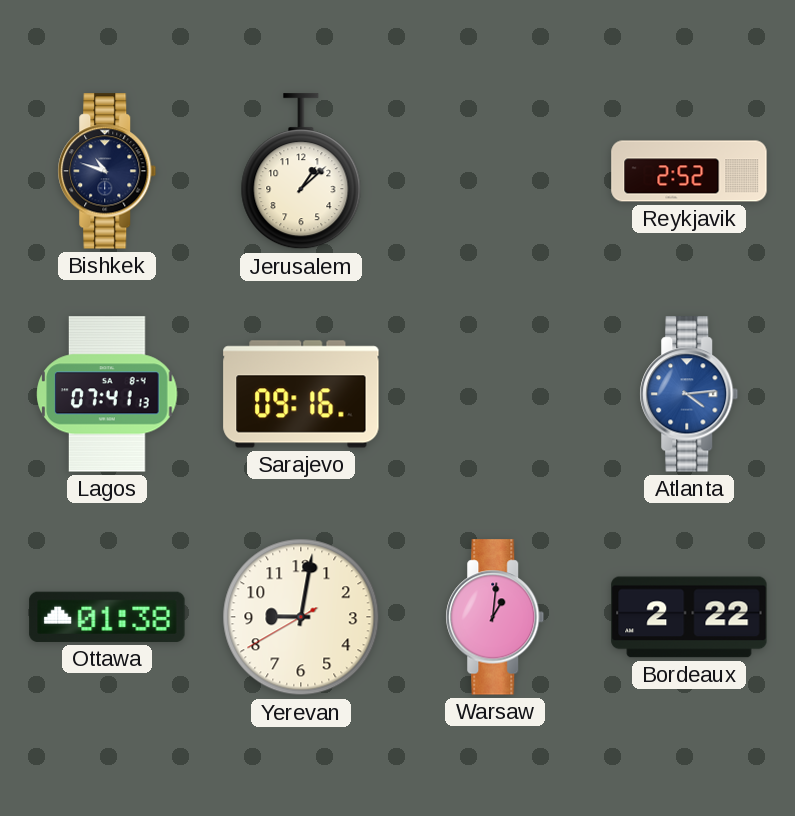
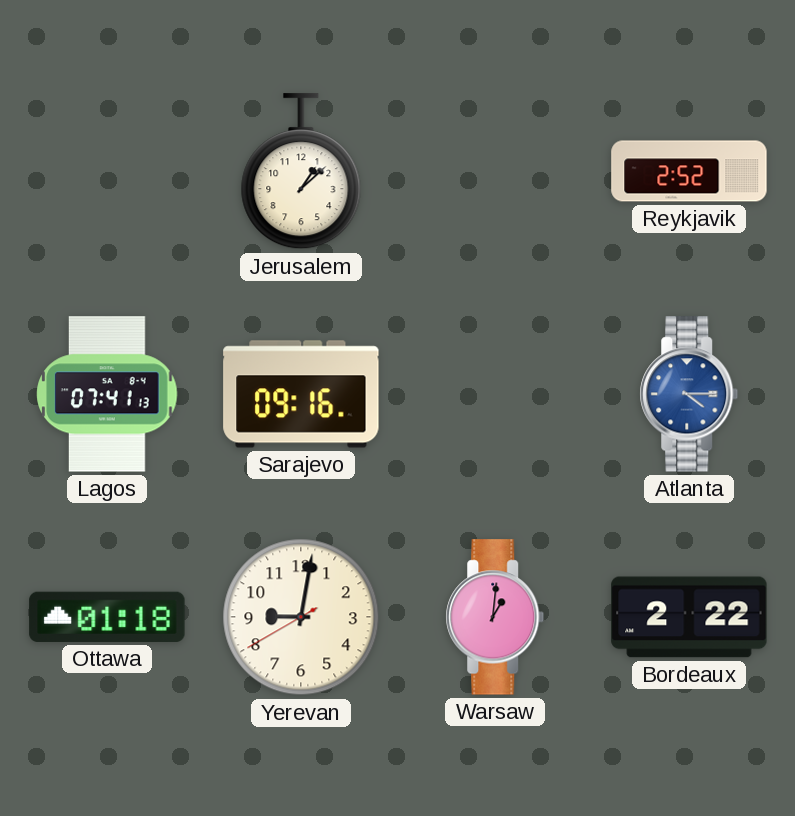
Bishkek: 10:48 -> none (107, 171)
Atlanta: 4:14 -> 4:15 (689, 394)
Ottawa: 01:38 -> 01:18 (107, 617)
